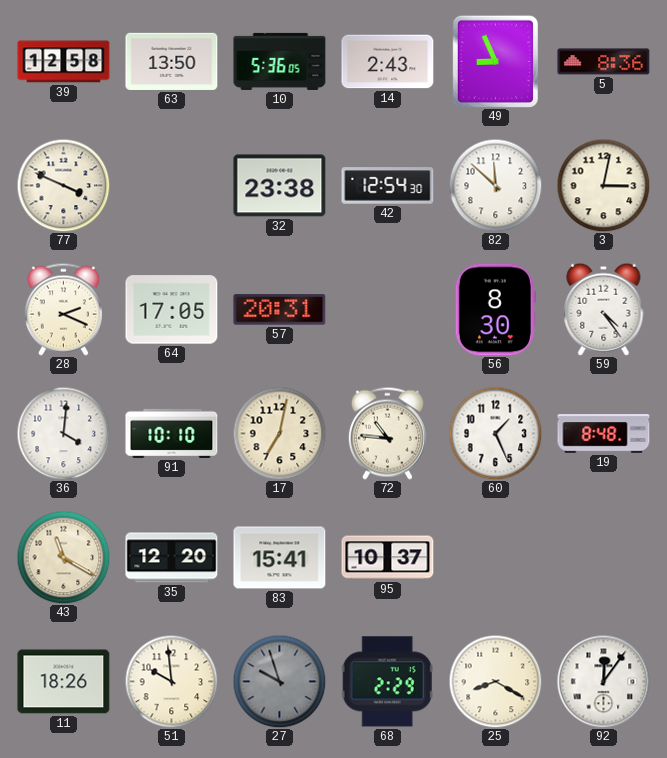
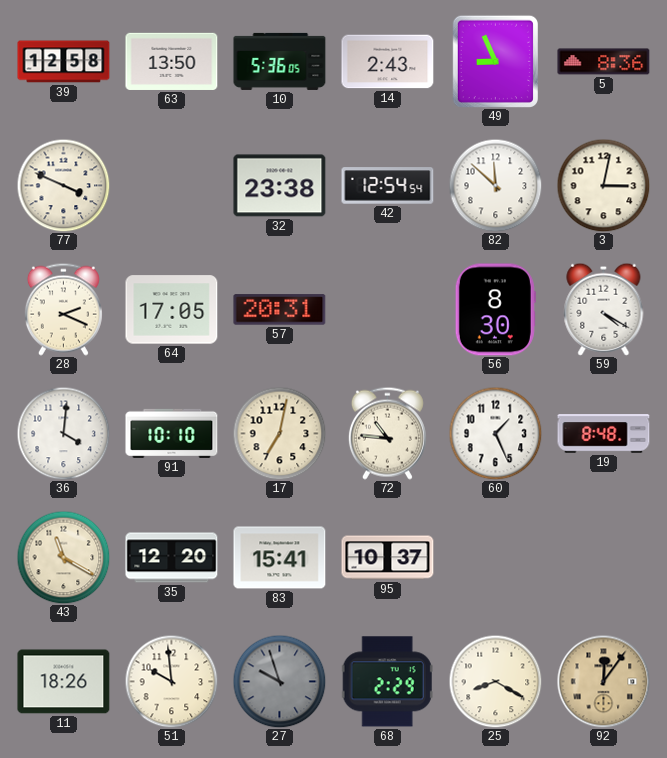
42: 12:54:30 -> 12:54:54 (388, 186)
59: 4:24 -> 4:20 (604, 309)
92 dial: white -> champagne (603, 681)
